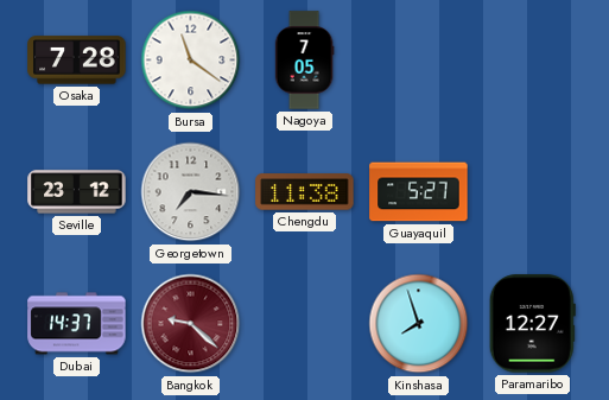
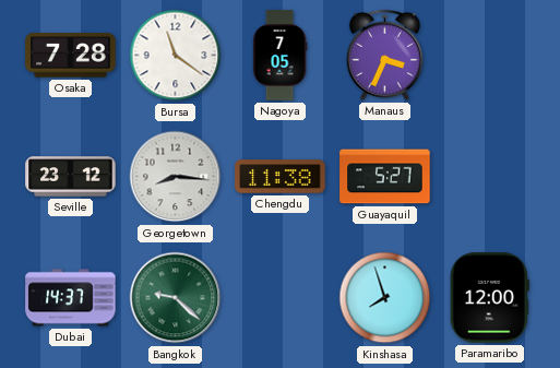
Manaus: none -> 3:34 (384, 55)
Georgetown: 7:16 -> 8:16 (176, 177)
Bangkok dial: burgundy -> green (176, 298)
Paramaribo: 12:27 -> 12:00 (489, 298)
